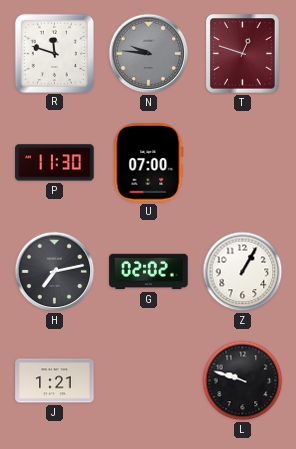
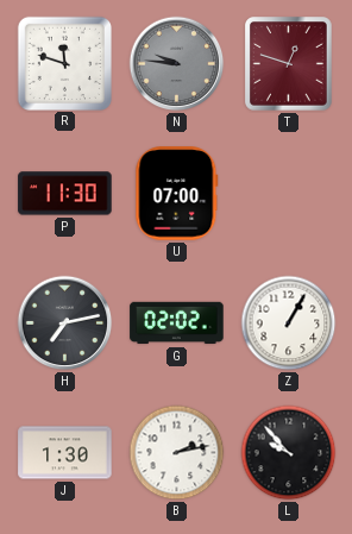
J: 1:21 -> 1:30 (65, 453)
B: none -> 2:13 (177, 453)
L: 9:48 -> 9:53 (289, 453)
